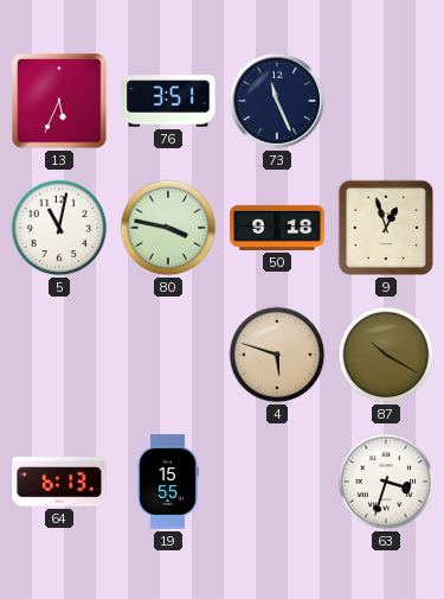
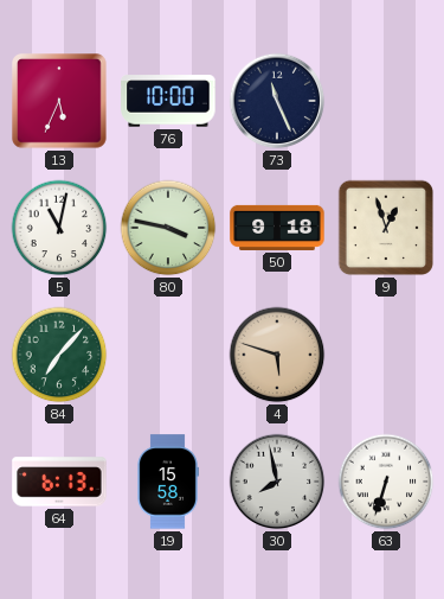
76: 3:51 -> 10:00 (168, 101)
84: none -> 7:07 (59, 355)
87: 10:20 -> none (386, 355)
19: 15:55 -> 15:58 (168, 482)
30: none -> 7:58 (277, 482)
63: 3:33 -> 6:33 (386, 482)
